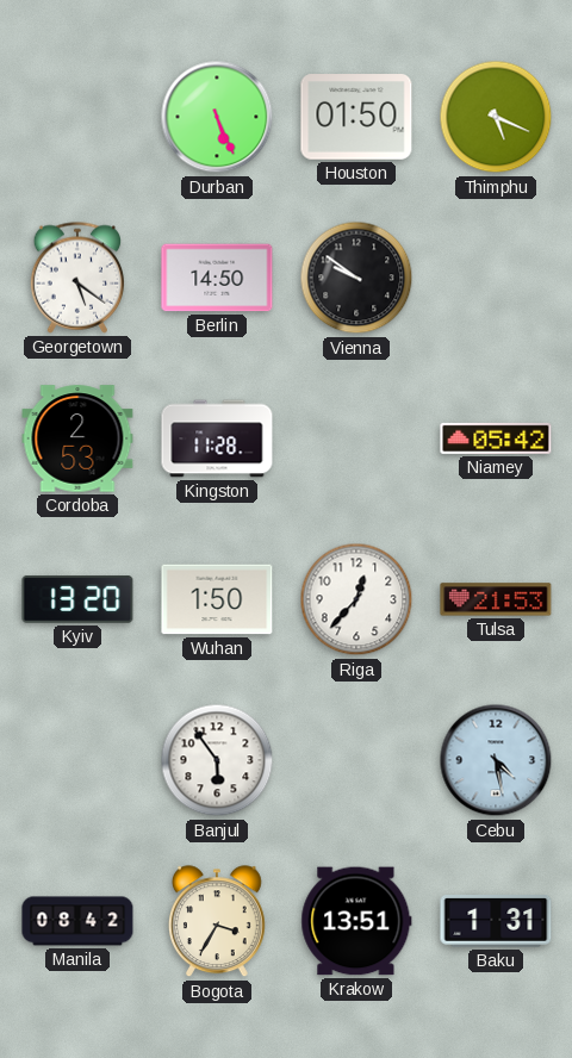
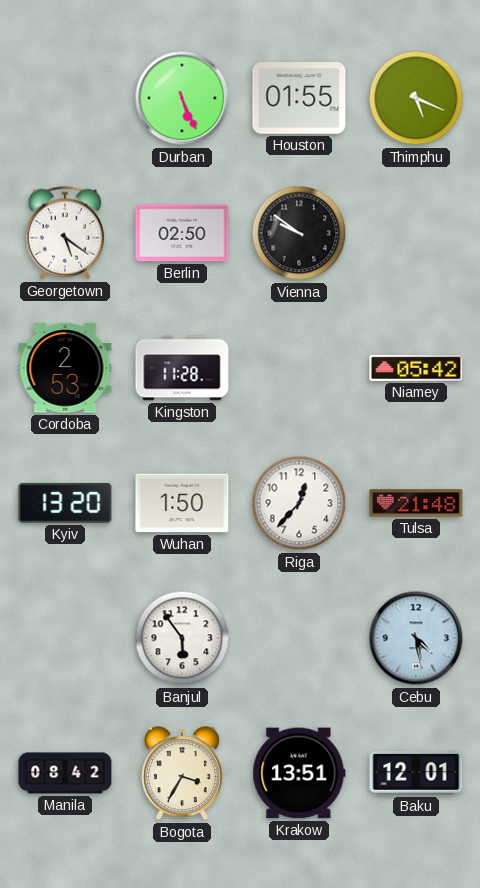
Houston: 01:50 -> 01:55 (299, 98)
Berlin: 14:50 -> 02:50 (182, 233)
Tulsa: 21:53 -> 21:48 (416, 503)
Baku: 1:31 -> 12:01 (416, 774)
